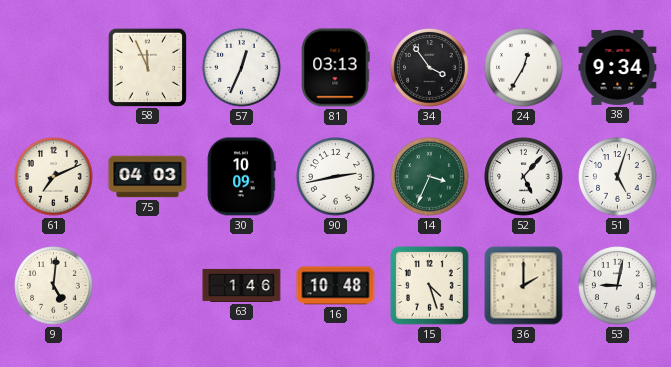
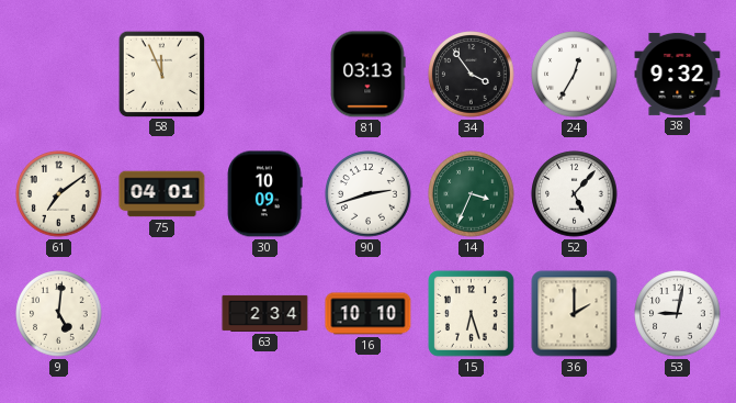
57: 12:34 -> none (242, 68)
38: 9:34 -> 9:32 (678, 74)
61: 7:11 -> 7:09 (59, 194)
75: 04:03 -> 04:01 (162, 194)
90: 2:43 -> 2:42 (369, 194)
51: 5:03 -> none (618, 177)
63: 1:46 -> 2:34 (265, 313)
16: 10:48 -> 10:10 (369, 314)
15: 4:27 -> 6:27 (472, 314)
